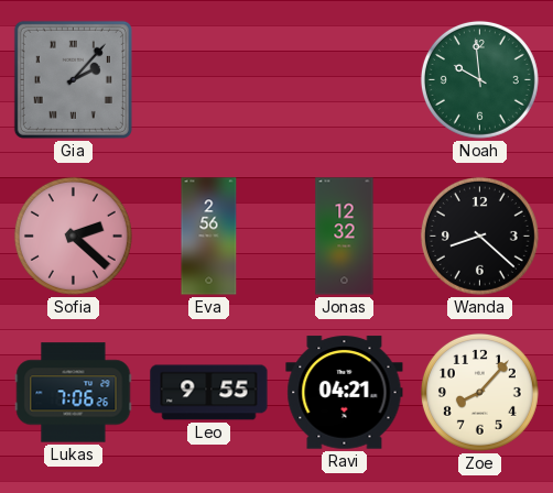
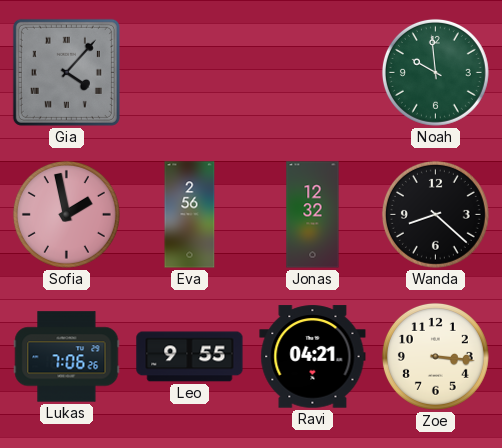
Gia: 2:07 -> 4:07 (66, 72)
Sofia: 2:22 -> 1:58 (66, 214)
Zoe: 8:07 -> 3:16 (435, 356)
